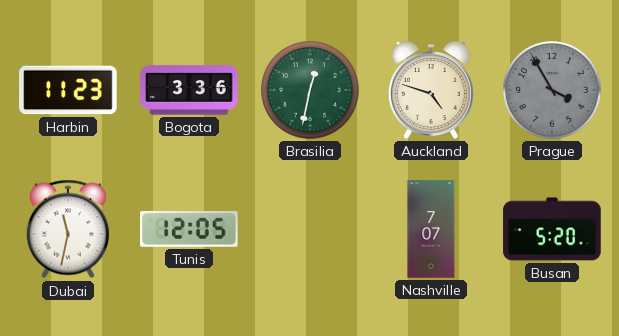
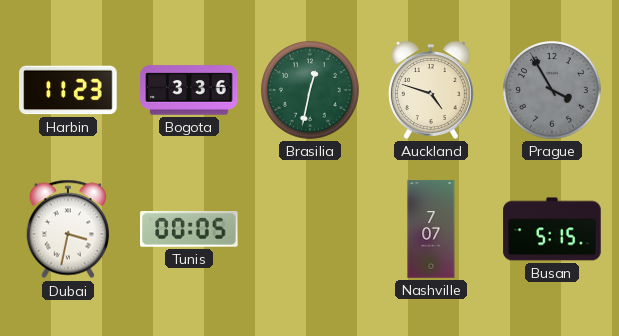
Dubai: 11:32 -> 3:32 (67, 229)
Tunis: 12:05 -> 00:05 (189, 230)
Busan: 5:20 -> 5:15 (552, 229)
